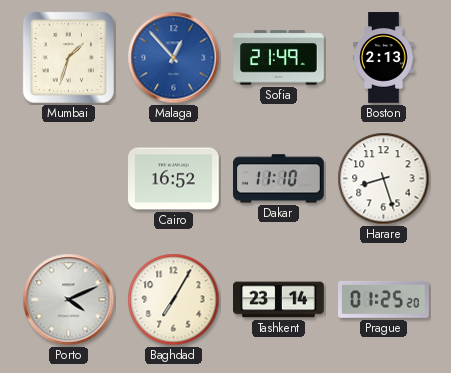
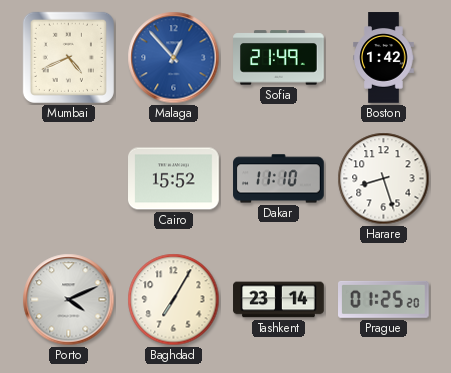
Mumbai: 1:33 -> 4:41 (68, 57)
Boston: 2:13 -> 1:42 (384, 58)
Cairo: 16:52 -> 15:52 (174, 179)
